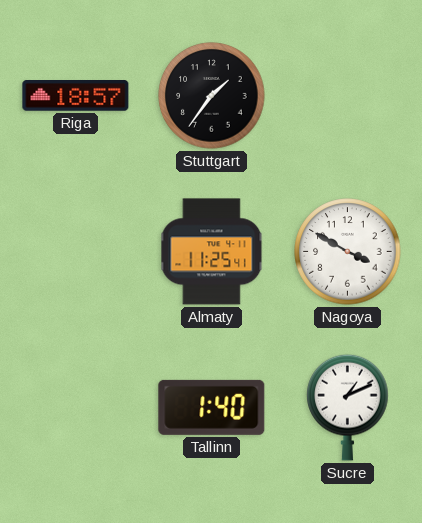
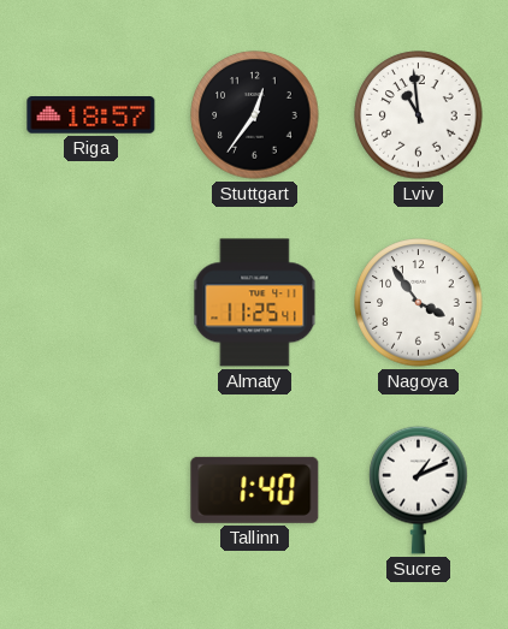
Stuttgart: 1:36 -> 12:36 (255, 115)
Lviv: none -> 10:59 (419, 115)
Nagoya: 3:50 -> 3:54 (419, 303)
